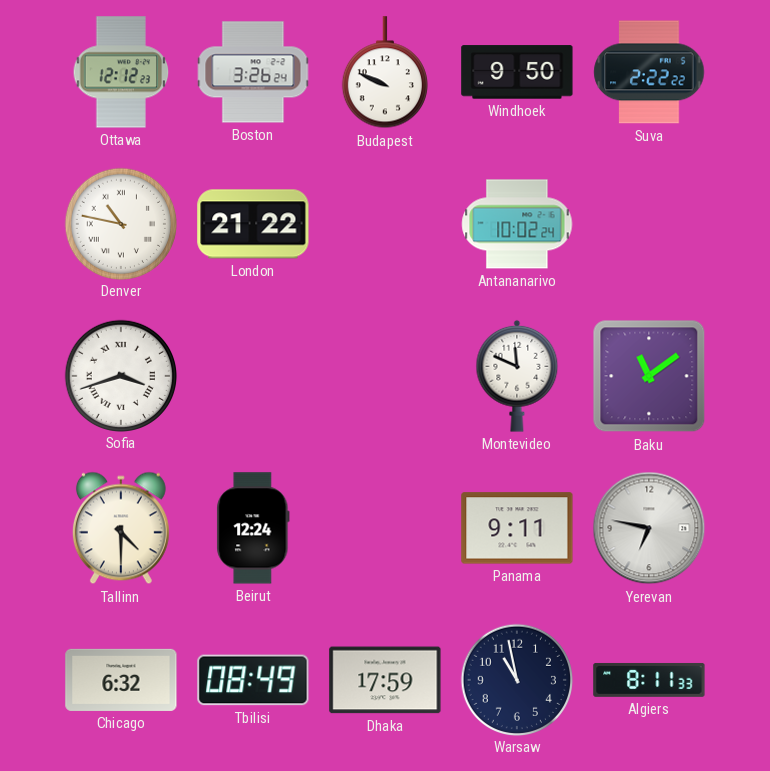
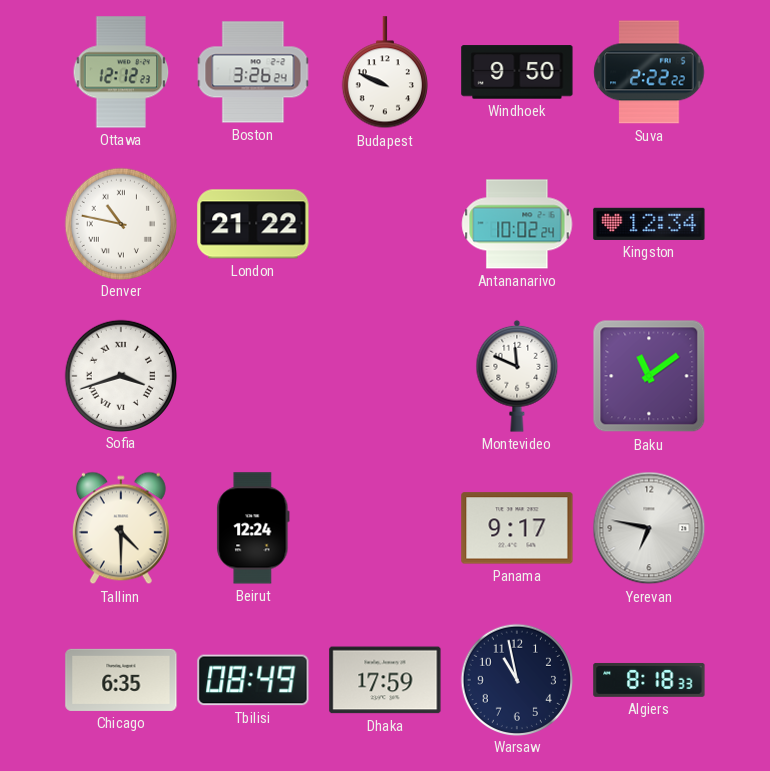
Kingston: none -> 12:34 (649, 224)
Panama: 9:11 -> 9:17 (517, 528)
Chicago: 6:32 -> 6:35 (121, 680)
Algiers: 8:11 -> 8:18 (649, 680)
